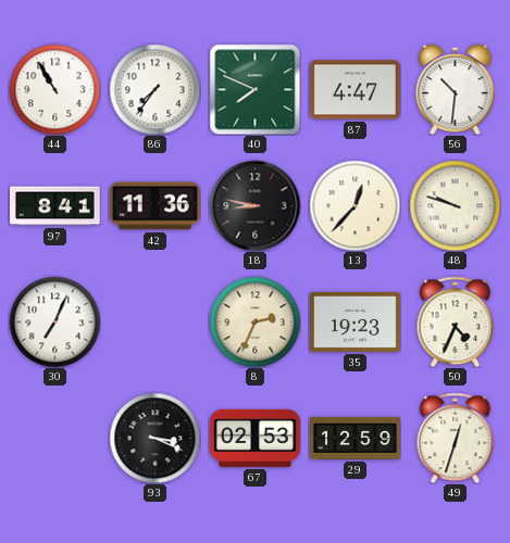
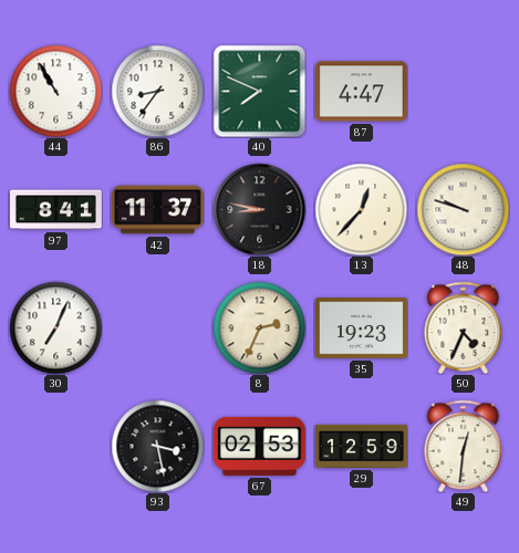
86: 7:36 -> 8:36 (157, 91)
56: 10:31 -> none (456, 89)
42: 11:36 -> 11:37 (157, 210)
93: 3:19 -> 3:28 (157, 446)
49: 12:33 -> 12:31 (464, 446)
